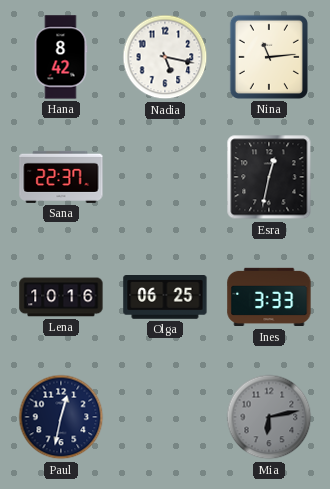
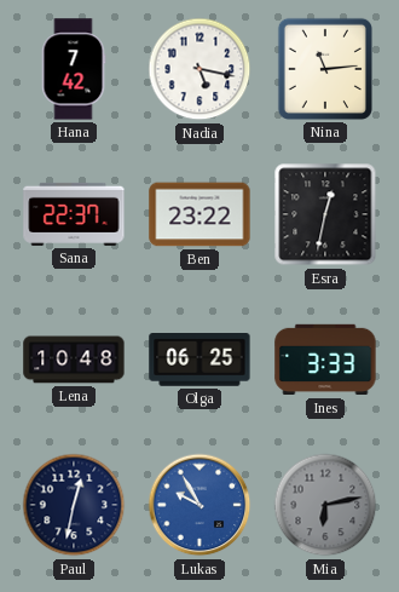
Hana: 8:42 -> 7:42 (74, 69)
Ben: none -> 23:22 (199, 214)
Lena: 10:16 -> 10:48 (74, 360)
Lukas: none -> 9:55 (199, 505)
